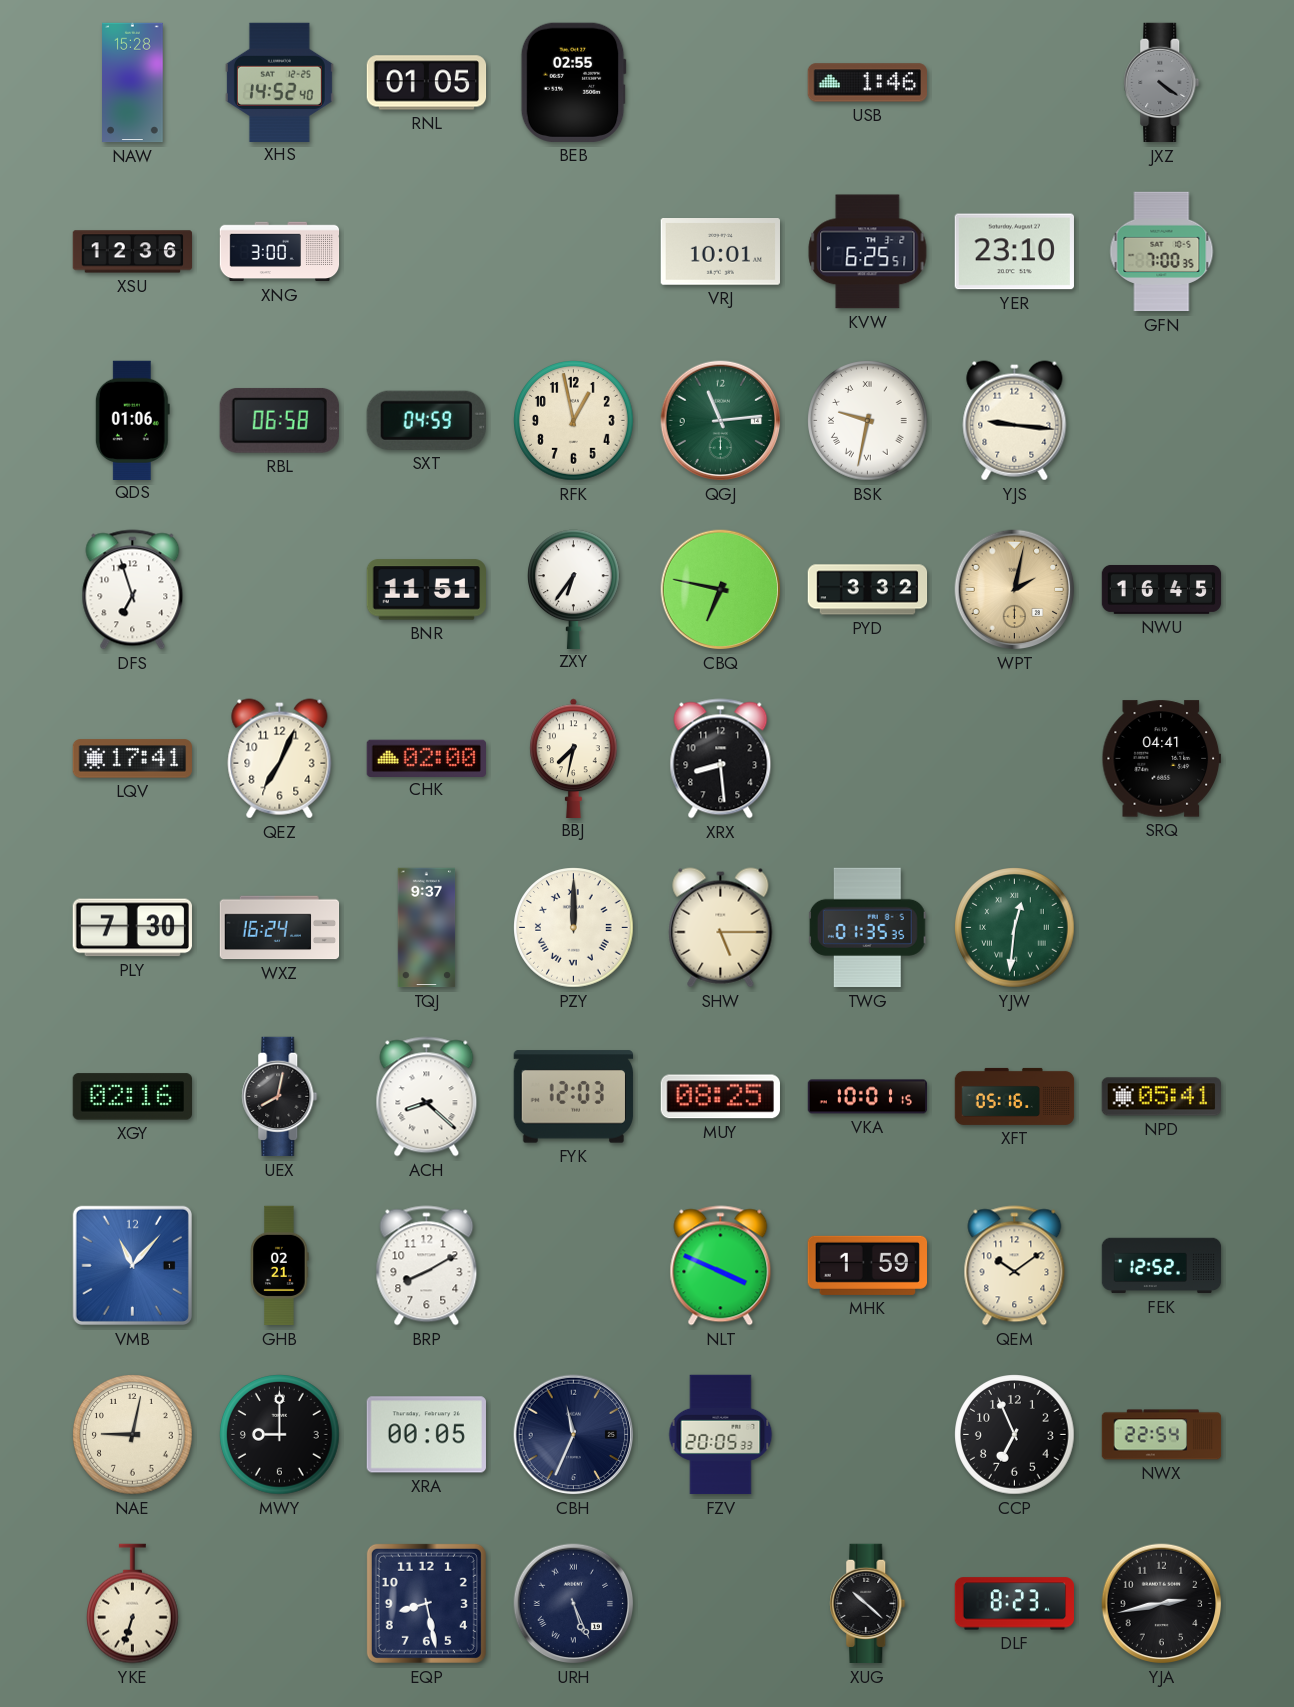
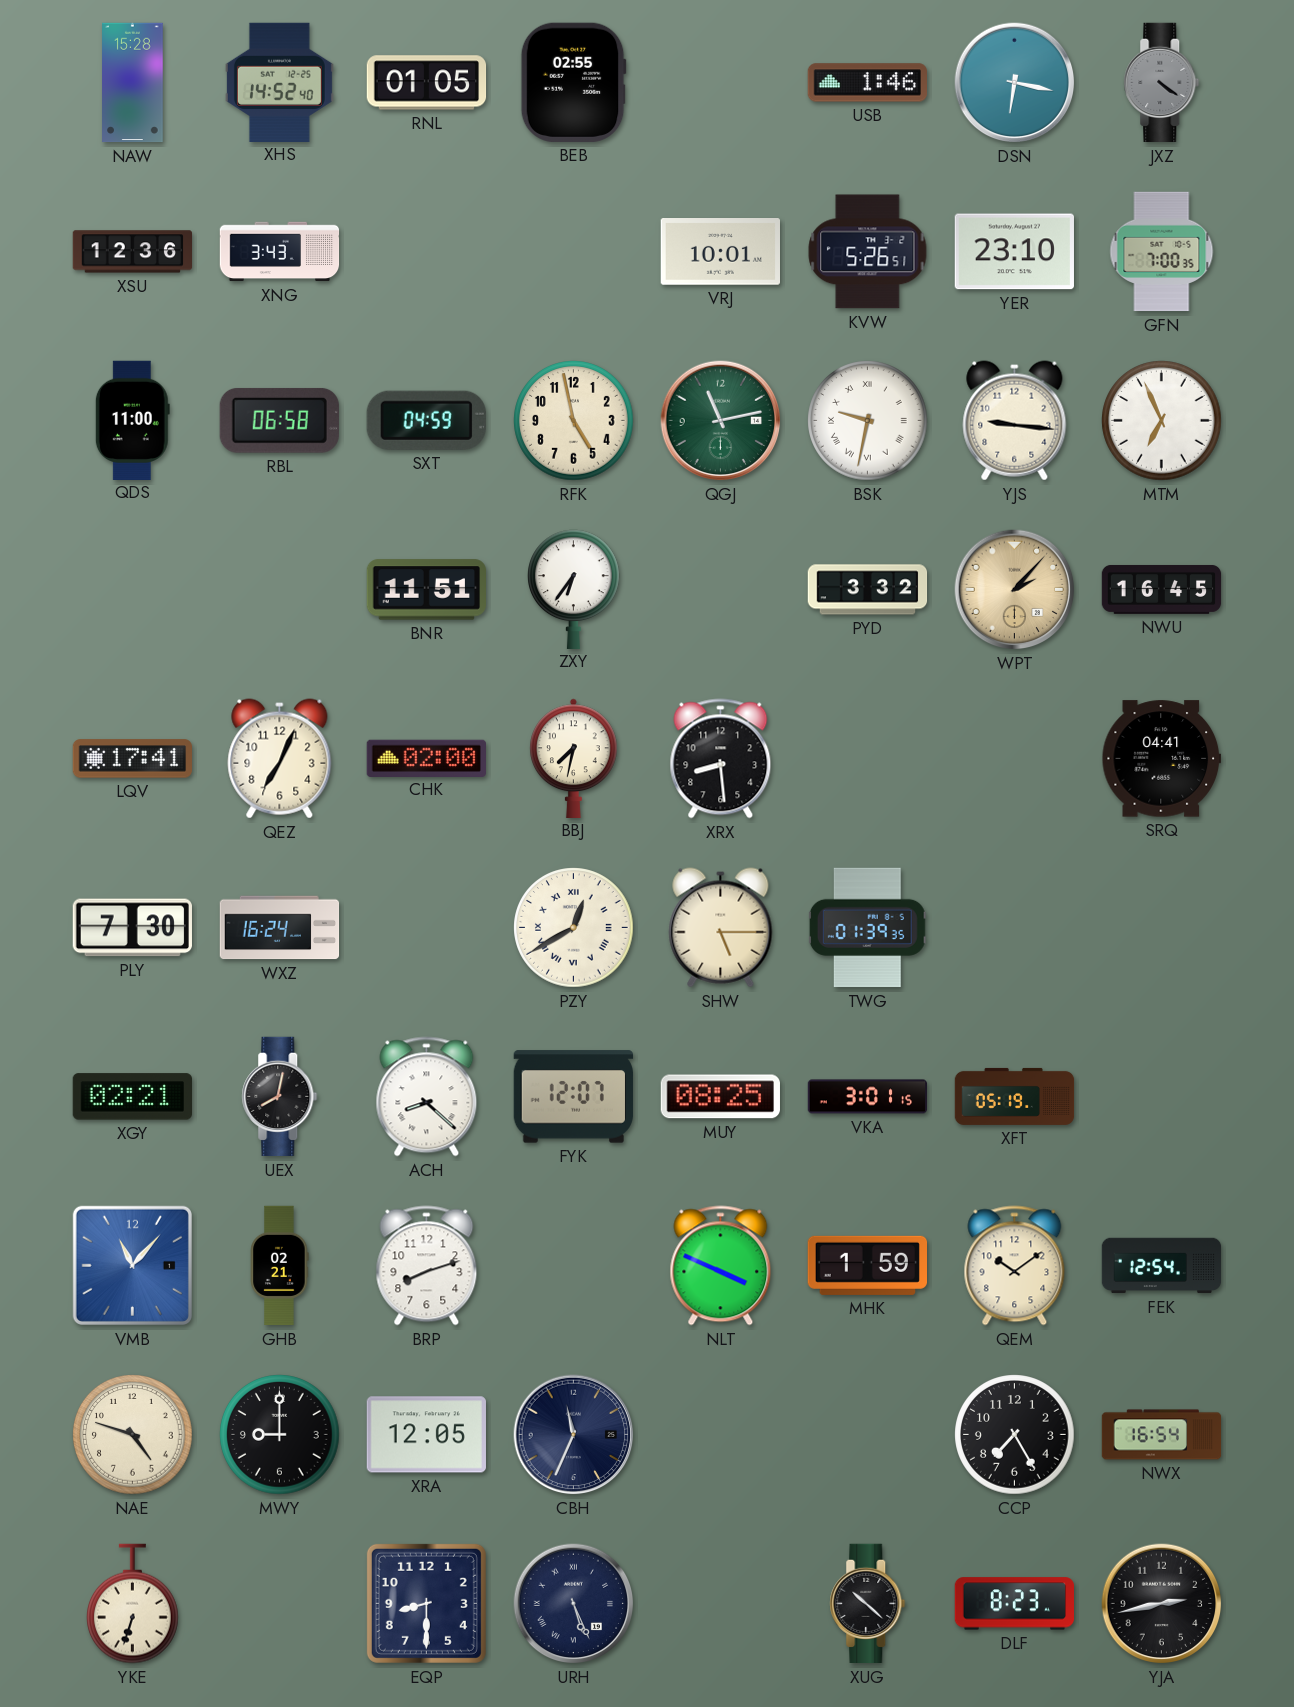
DSN: none -> 6:17 (1015, 83)
XNG: 3:00 -> 3:43 (280, 252)
KVW: 6:25 -> 5:26 (868, 252)
QDS: 01:06 -> 11:00 (132, 420)
RFK: 12:58 -> 4:58 (574, 421)
QGJ: 11:14 -> 11:13 (721, 421)
MTM: none -> 6:56 (1162, 421)
DFS: 6:57 -> none (133, 590)
CBQ: 6:47 -> none (721, 590)
WPT: 2:02 -> 2:07 (1015, 590)
TQJ: 9:37 -> none (427, 928)
PZY: 12:00 -> 12:40 (574, 928)
TWG: 01:35 -> 01:39 (867, 928)
YJW: 12:31 -> none (1015, 928)
XGY: 02:16 -> 02:21 (132, 1097)
FYK: 12:03 -> 12:07 (573, 1097)
VKA: 10:01 -> 3:01 (868, 1097)
XFT: 05:16 -> 05:19 (1015, 1096)
NPD: 05:41 -> none (1161, 1097)
BRP: 8:10 -> 8:12 (427, 1266)
FEK: 12:52 -> 12:54 (1162, 1266)
NAE: 9:02 -> 4:48 (133, 1435)
XRA: 00:05 -> 12:05 (426, 1435)
FZV: 20:05 -> none (721, 1435)
CCP: 6:56 -> 7:25 (1015, 1435)
NWX: 22:54 -> 16:54 (1162, 1435)
EQP: 8:28 -> 8:30 (426, 1603)
